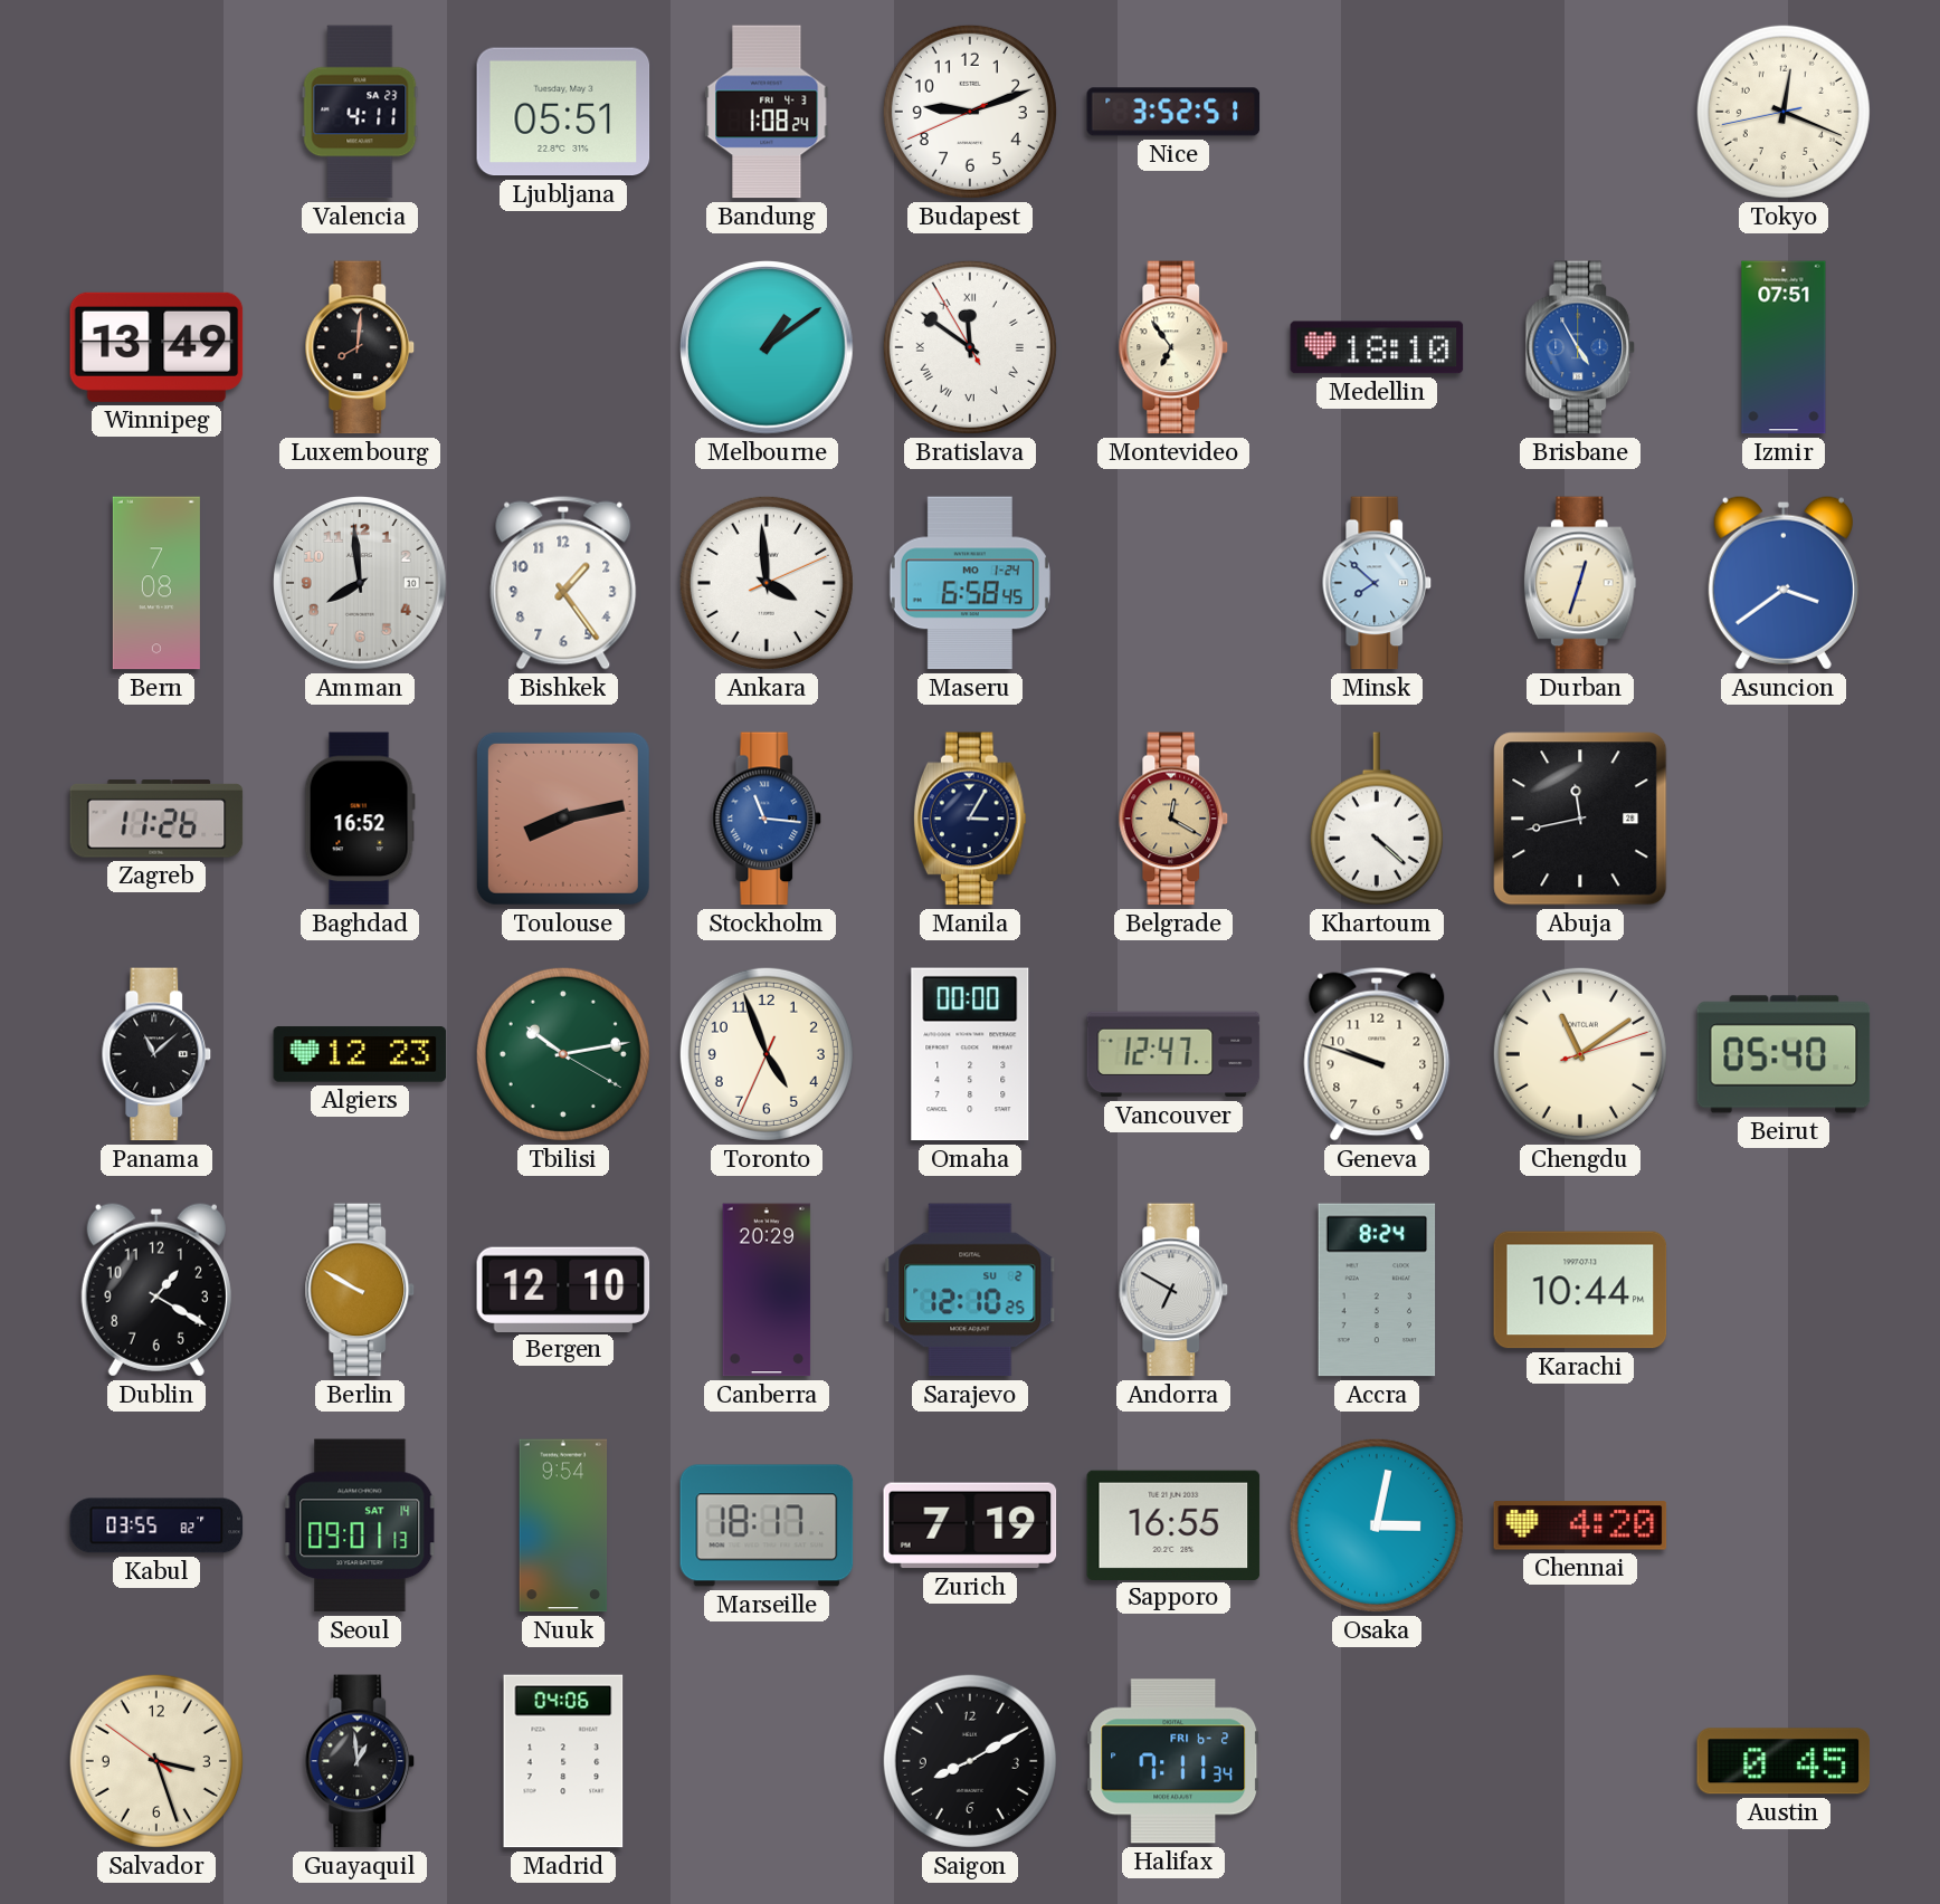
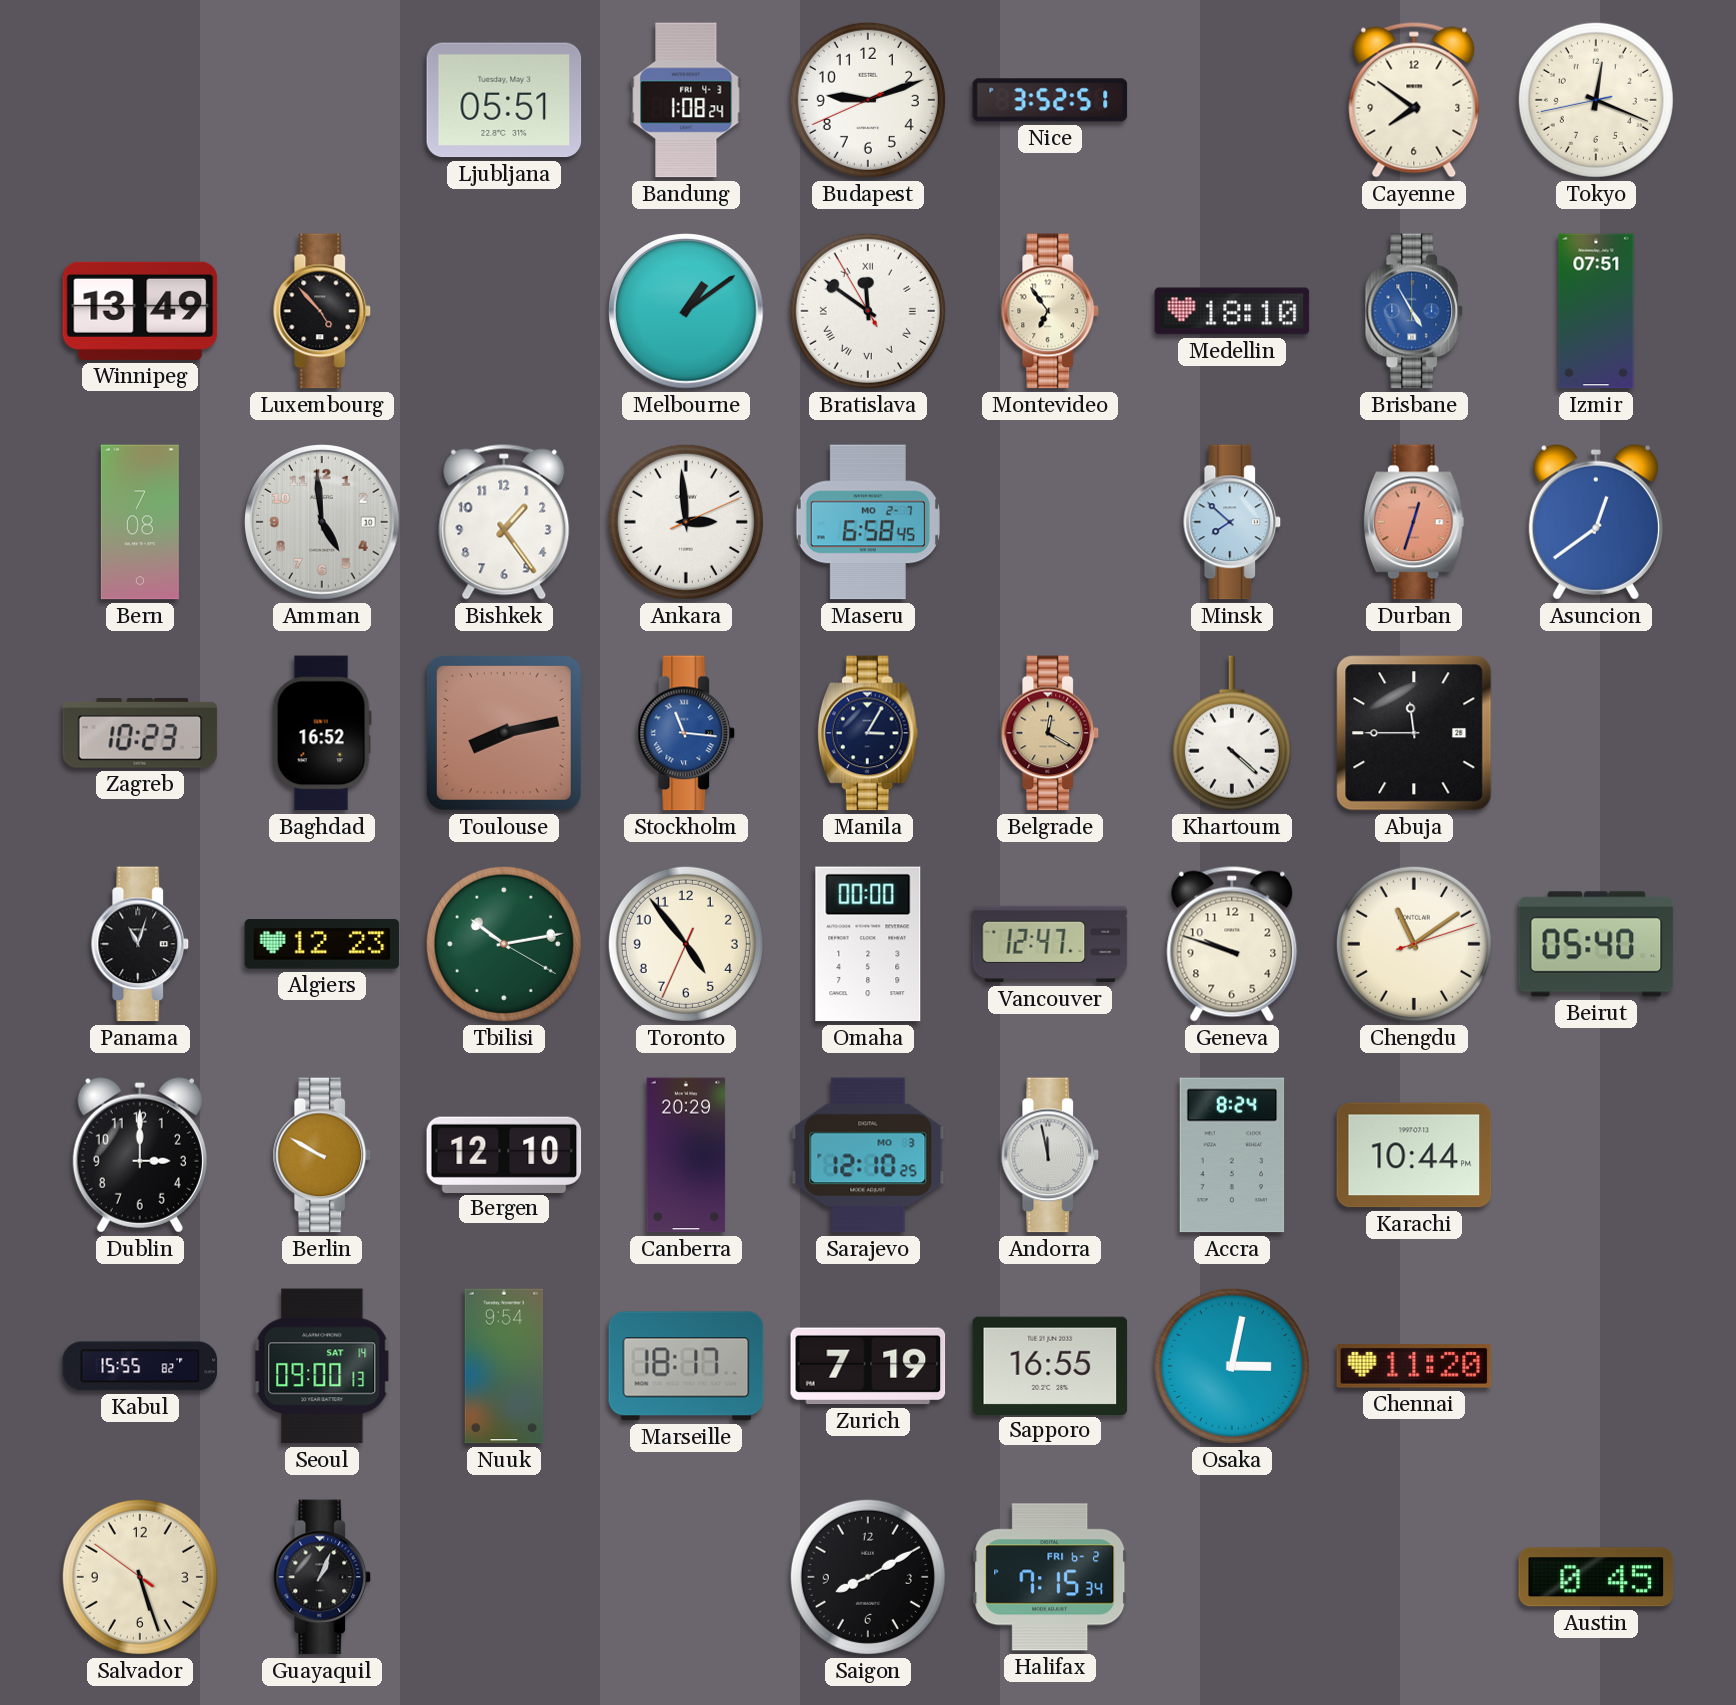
Valencia: 4:11 -> none (360, 112)
Cayenne: none -> 7:51 (1414, 100)
Luxembourg: 8:01 -> 4:53 (322, 311)
Amman: 7:59 -> 4:59 (322, 522)
Ankara: 3:59 -> 2:59 (686, 522)
Maseru date: MO 1-24 -> MO 2-7 (868, 522)
Durban dial: cream -> salmon (1414, 522)
Asuncion: 3:39 -> 12:39 (1596, 522)
Zagreb: 11:26 -> 10:23 (140, 733)
Abuja: 11:43 -> 11:45 (1414, 733)
Panama: 11:08 -> 11:03 (140, 944)
Toronto: 4:56 -> 4:53 (686, 944)
Dublin: 1:20 -> 3:00 (140, 1155)
Sarajevo date: SU 2 -> MO 3 (868, 1155)
Andorra: 6:50 -> 11:58 (1050, 1155)
Kabul: 03:55 -> 15:55 (140, 1366)
Seoul: 09:01 -> 09:00 (322, 1366)
Chennai: 4:20 -> 11:20 (1414, 1366)
Salvador: 3:26 -> 5:26 (140, 1577)
Guayaquil: 12:59 -> 1:04 (322, 1577)
Madrid: 04:06 -> none (563, 1761)
Halifax: 7:11 -> 7:15 (1050, 1577)
